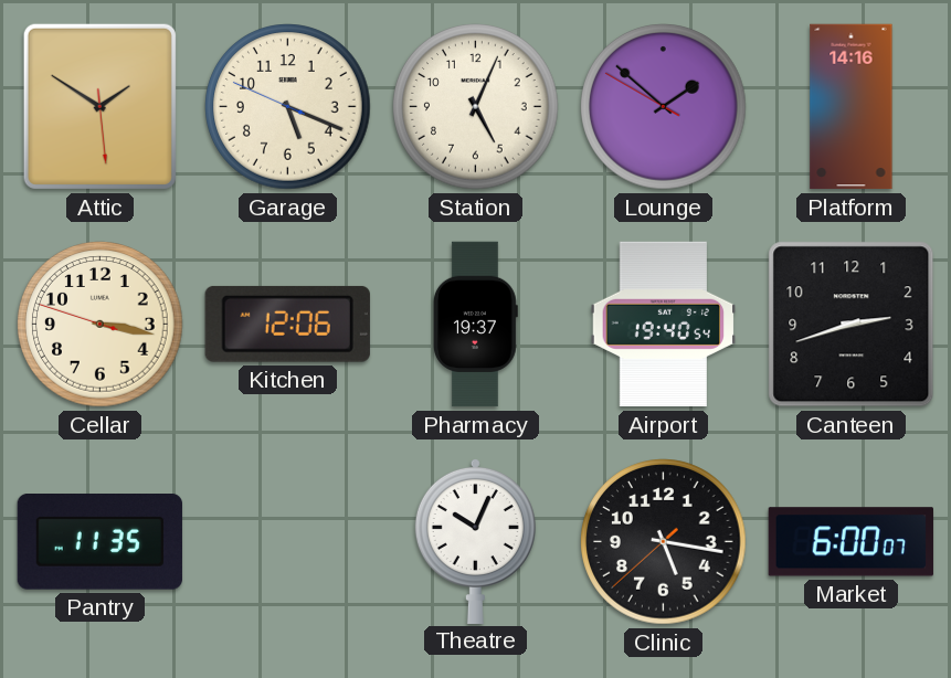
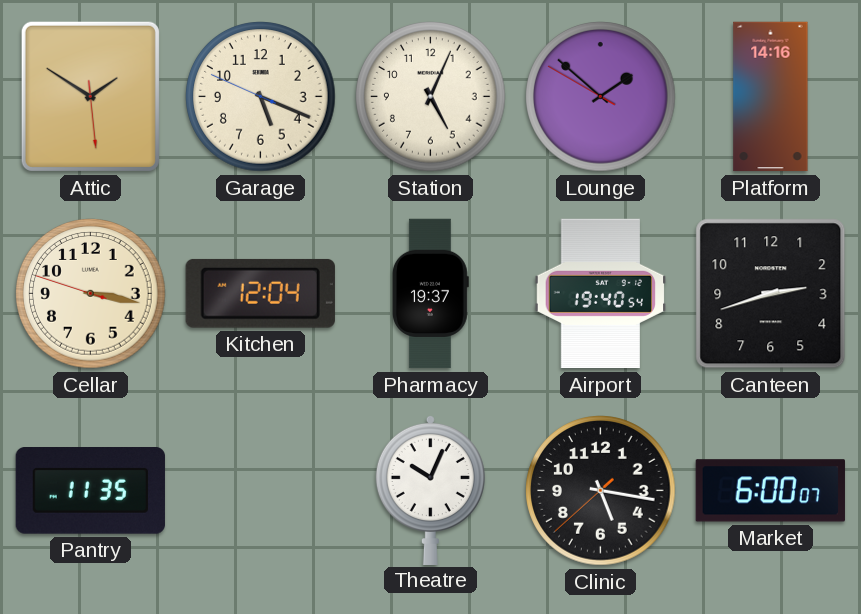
Kitchen: 12:06 -> 12:04 (260, 293)
